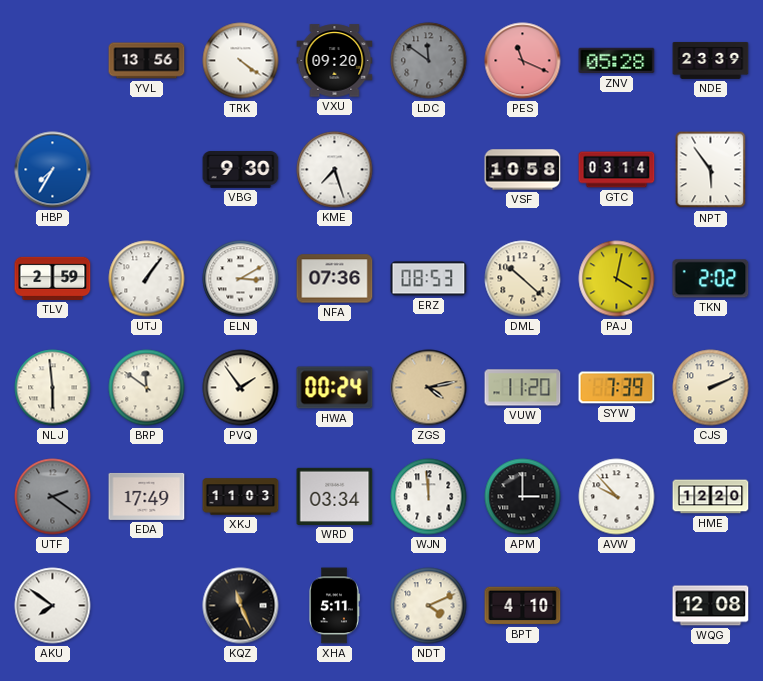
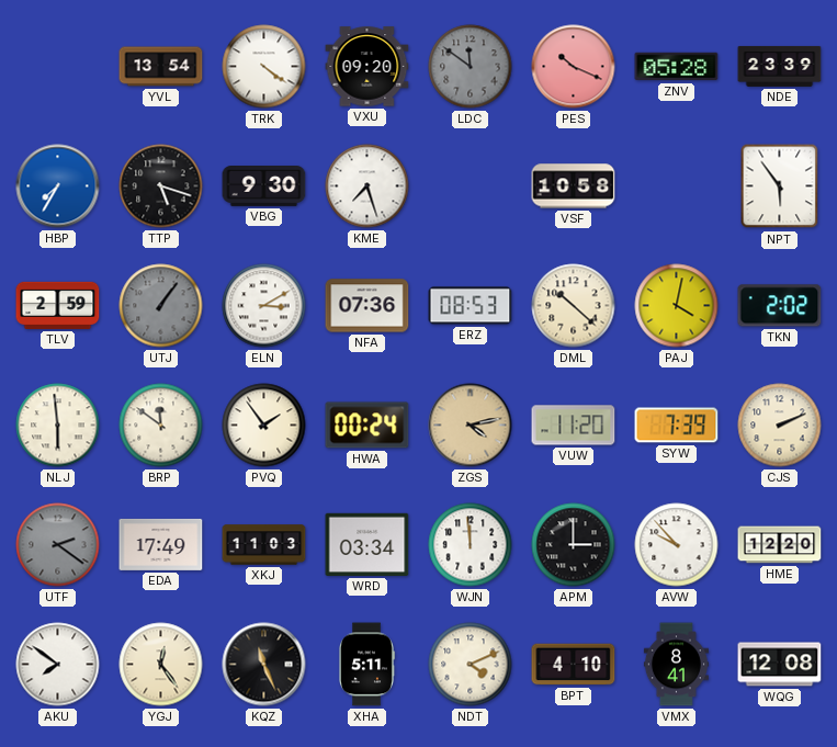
YVL: 13:56 -> 13:54 (161, 67)
PES: 11:19 -> 10:19 (574, 67)
TTP: none -> 5:18 (161, 186)
GTC: 03:14 -> none (617, 170)
UTJ dial: white -> grey (161, 306)
YGJ: none -> 12:24 (161, 665)
VMX: none -> 8:41 (676, 665)
